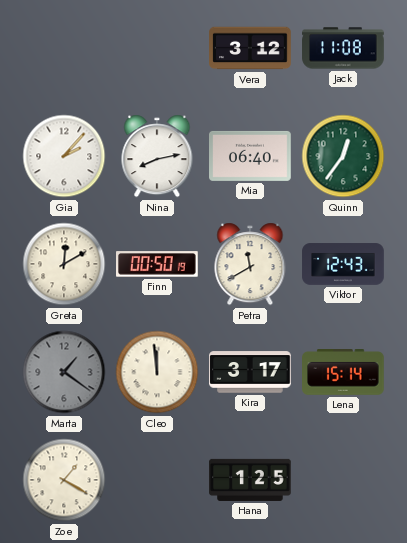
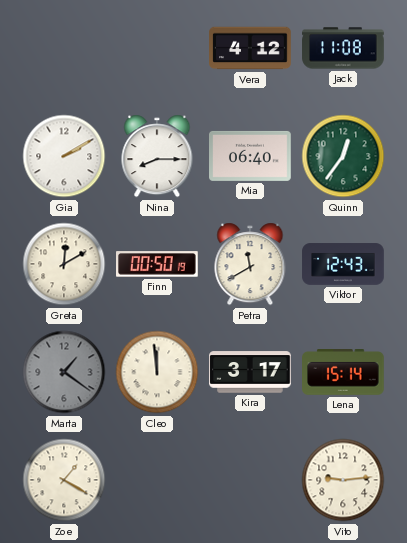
Vera: 3:12 -> 4:12 (250, 48)
Gia: 2:07 -> 2:10 (64, 156)
Nina: 8:13 -> 8:15 (157, 156)
Hana: 1:25 -> none (250, 480)
Vito: none -> 9:14 (343, 480)
